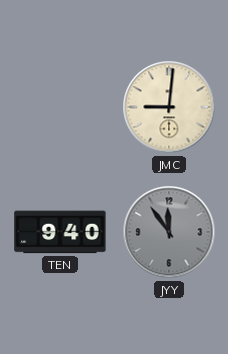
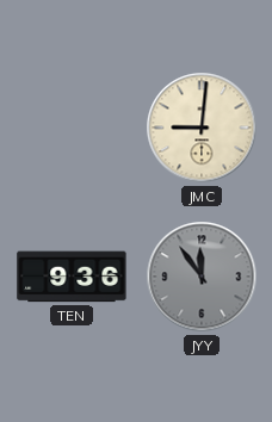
TEN: 9:40 -> 9:36 (72, 277)
